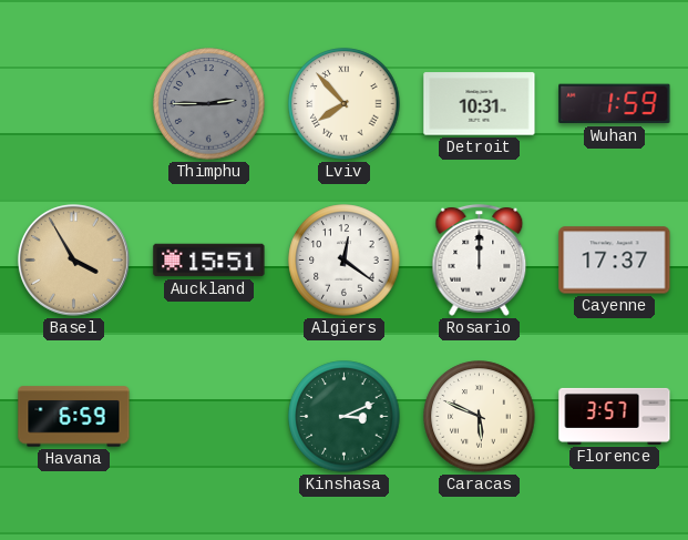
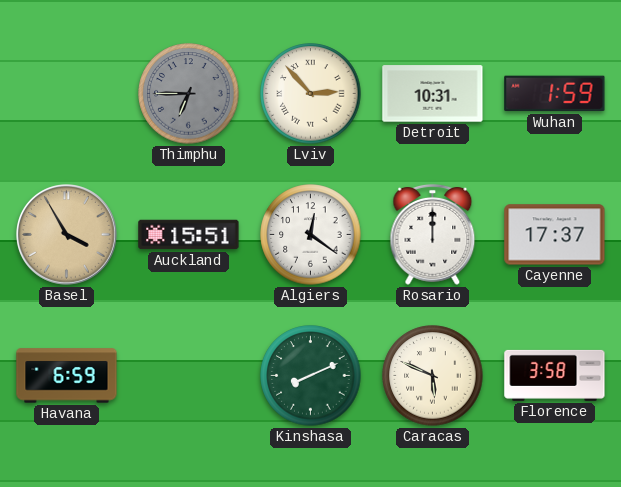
Thimphu: 2:45 -> 6:45 (189, 94)
Lviv: 7:53 -> 2:53 (311, 94)
Kinshasa: 3:11 -> 8:11 (311, 376)
Florence: 3:57 -> 3:58 (555, 375)
